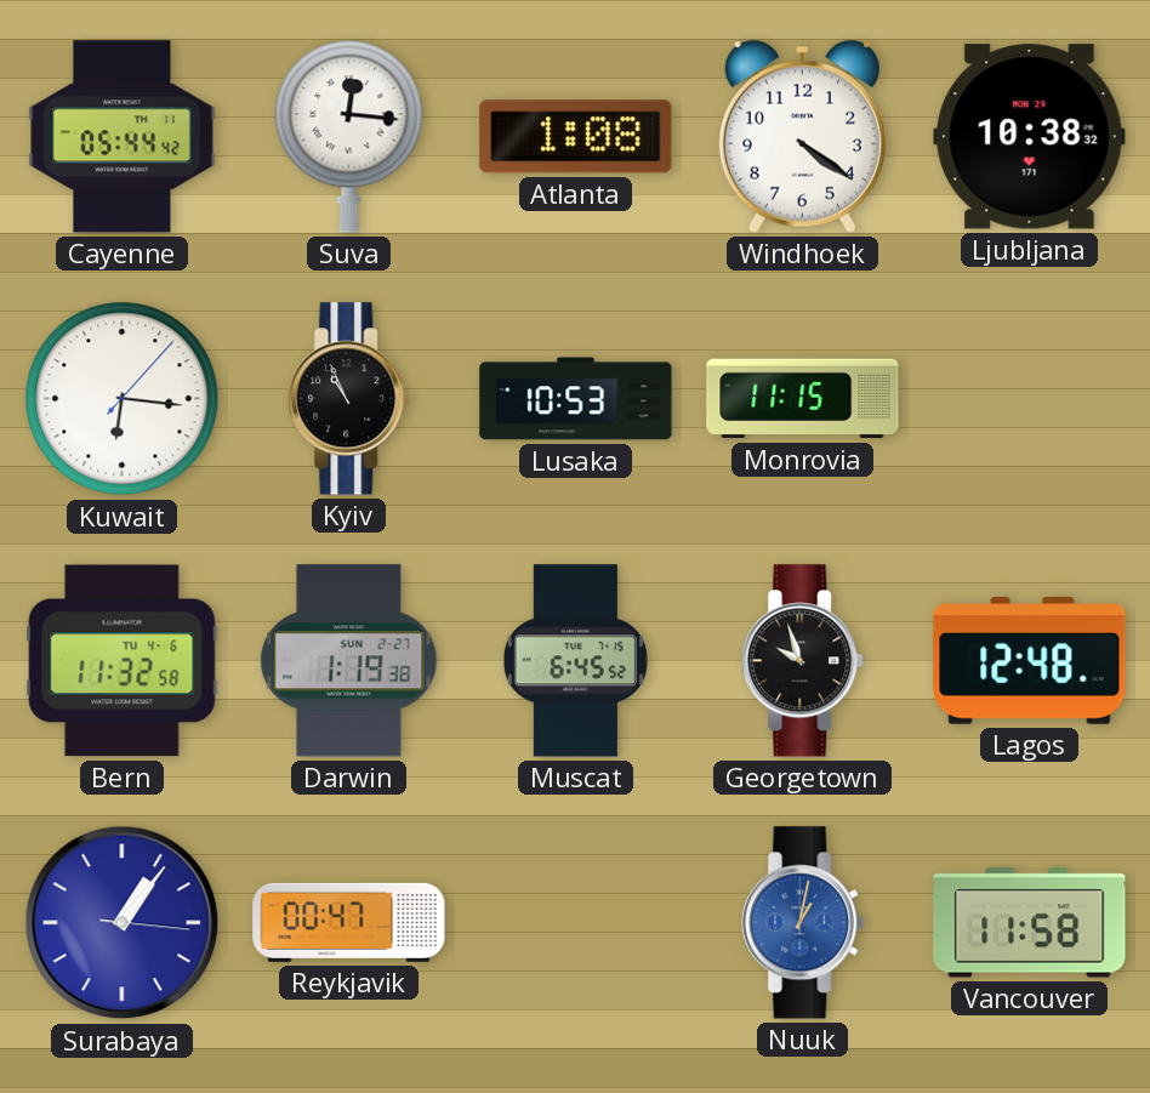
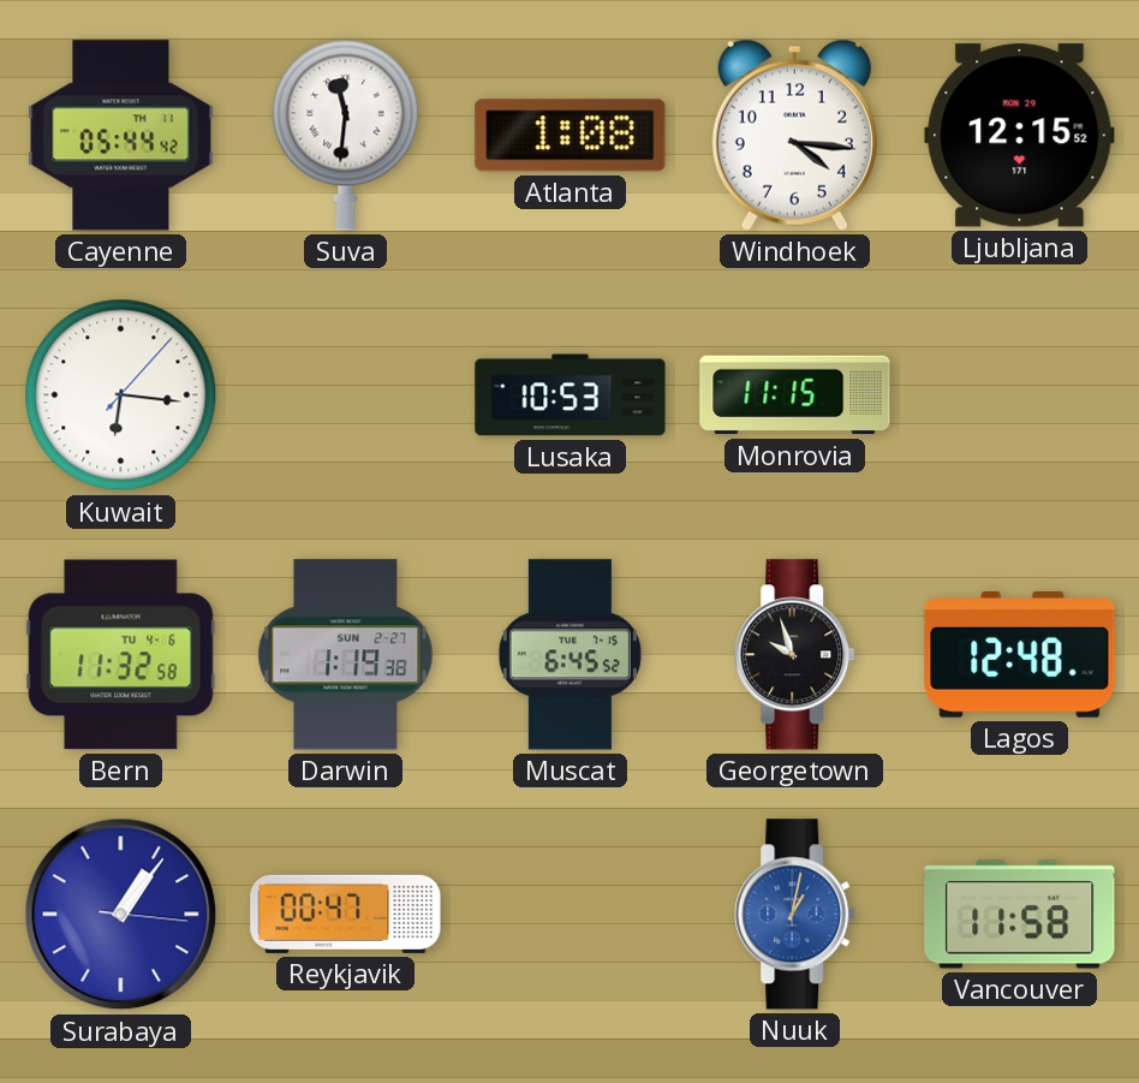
Suva: 12:16 -> 11:31 (346, 135)
Windhoek: 4:21 -> 4:16 (794, 135)
Ljubljana: 10:38 -> 12:15 (1020, 136)
Kyiv: 10:56 -> none (349, 399)
